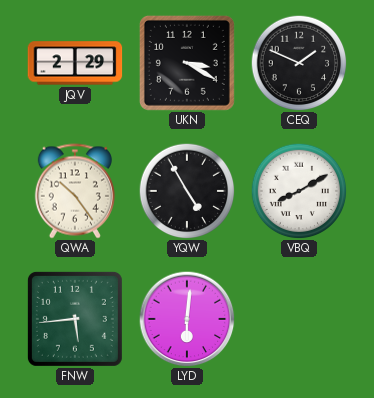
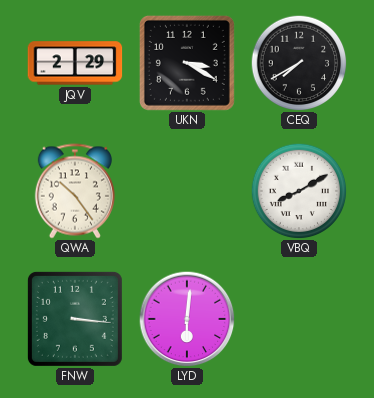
CEQ: 1:49 -> 7:40 (299, 63)
YQW: 4:55 -> none (187, 191)
FNW: 5:44 -> 3:16 (75, 319)
